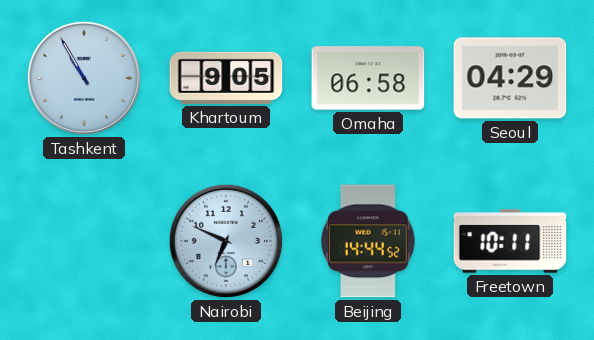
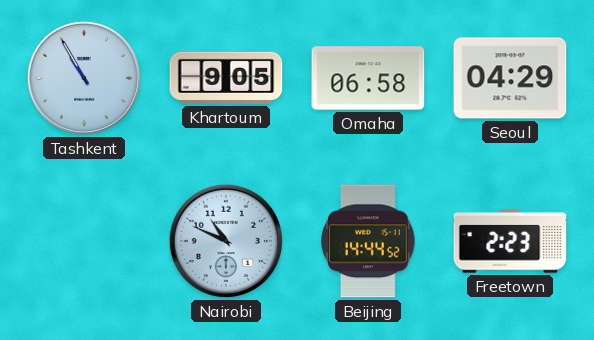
Nairobi: 6:49 -> 10:49 (226, 241)
Freetown: 10:11 -> 2:23 (510, 241)
